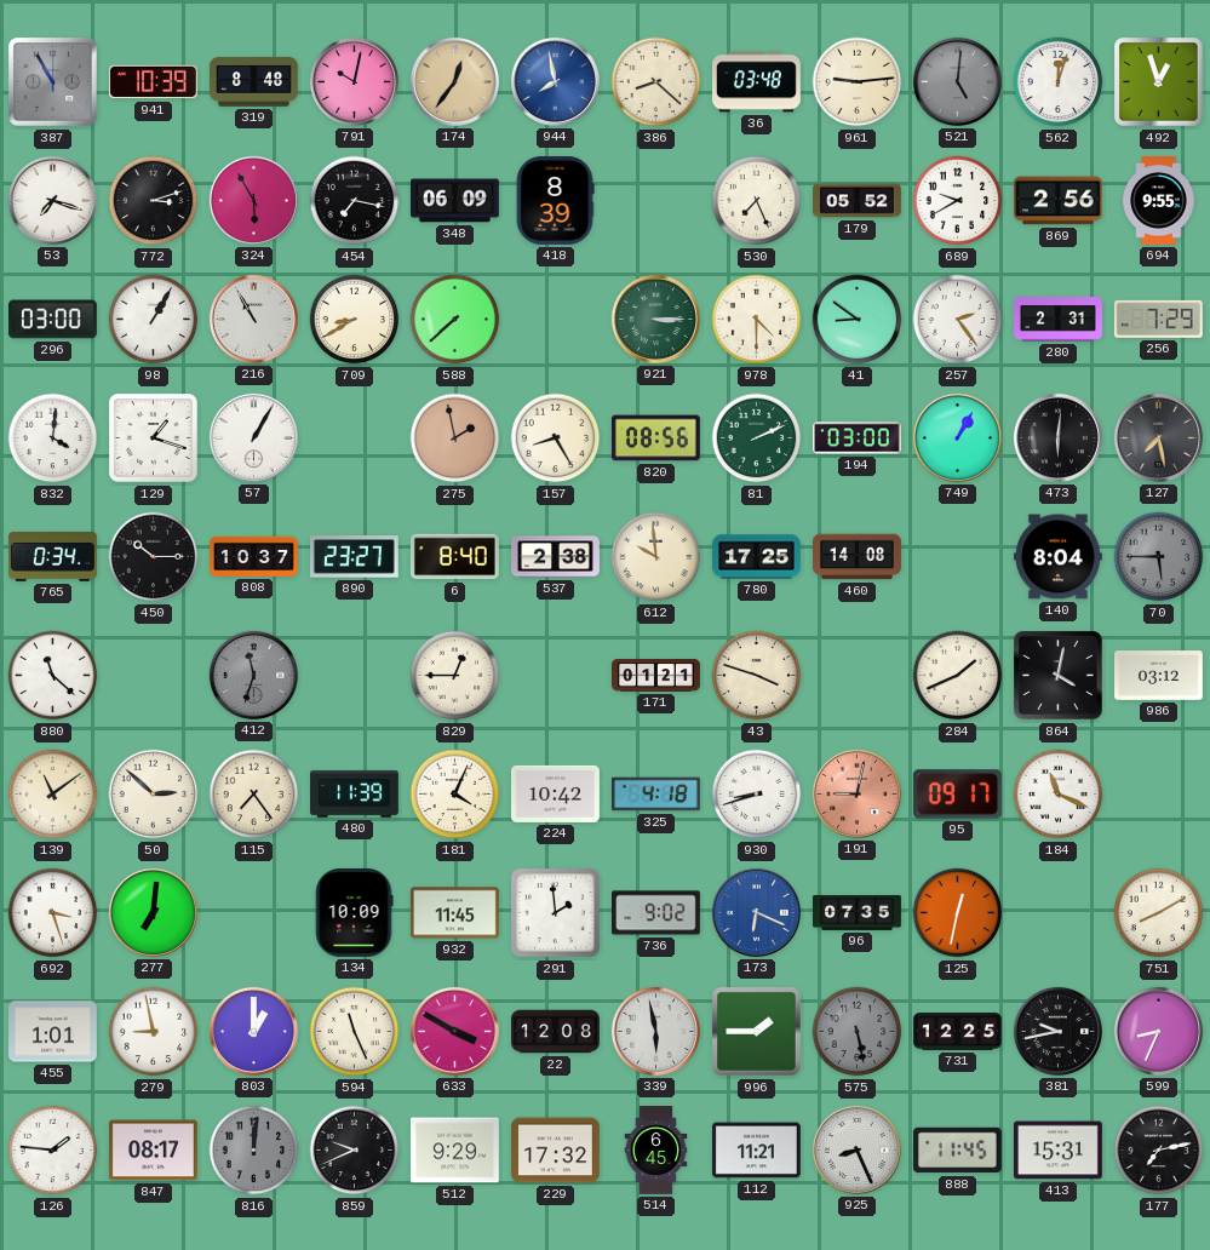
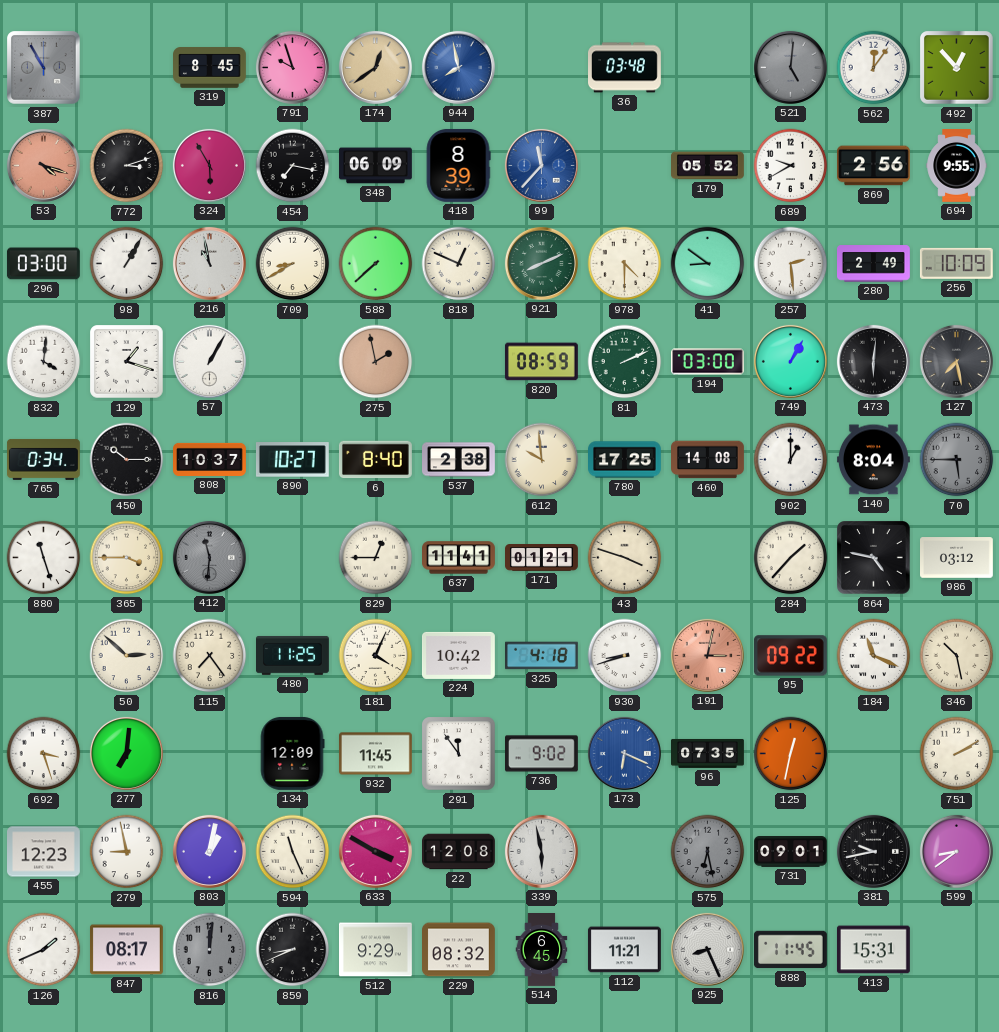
941: 10:39 -> none (153, 82)
319: 8:48 -> 8:45 (210, 68)
791: 10:02 -> 9:57 (292, 67)
174: 12:36 -> 12:39 (375, 67)
386: 8:22 -> none (656, 82)
961: 9:14 -> none (858, 82)
562: 12:03 -> 12:06 (874, 68)
492: 12:57 -> 12:53 (957, 68)
53: 7:18 -> 4:18 (43, 165)
53 dial: white -> salmon (43, 165)
99: none -> 11:37 (541, 165)
530: 7:26 -> none (757, 201)
216: 10:55 -> 10:58 (209, 263)
818: none -> 12:49 (459, 264)
921: 3:15 -> 8:11 (541, 263)
257: 2:24 -> 2:29 (791, 264)
280: 2:31 -> 2:49 (874, 264)
256: 7:29 -> 10:09 (956, 263)
157: 8:25 -> none (556, 438)
820: 08:56 -> 08:59 (541, 362)
890: 23:27 -> 10:27 (292, 460)
902: none -> 1:00 (791, 460)
880: 11:22 -> 11:27 (44, 558)
365: none -> 3:45 (127, 558)
412: 11:33 -> 11:31 (209, 557)
637: none -> 11:41 (459, 558)
284: 1:41 -> 1:37 (791, 558)
864: 4:02 -> 4:47 (874, 558)
139: 11:09 -> none (53, 795)
480: 11:39 -> 11:25 (293, 655)
191: 9:02 -> 3:02 (707, 655)
95: 09:17 -> 09:22 (790, 656)
346: none -> 10:28 (957, 656)
134: 10:09 -> 12:09 (292, 753)
291: 1:59 -> 11:54 (459, 754)
751: 8:10 -> 2:10 (957, 754)
455: 1:01 -> 12:23 (44, 852)
803: 1:00 -> 1:02 (209, 851)
996: 1:45 -> none (757, 1032)
575: 5:28 -> 6:28 (708, 852)
731: 12:25 -> 09:01 (791, 852)
599: 8:34 -> 8:39 (956, 851)
126: 1:46 -> 1:41 (44, 950)
859: 9:41 -> 8:41 (293, 950)
229: 17:32 -> 08:32 (459, 950)
177: 7:13 -> none (1159, 1151)
